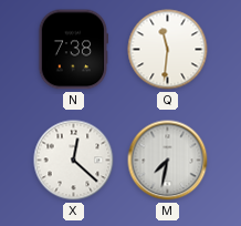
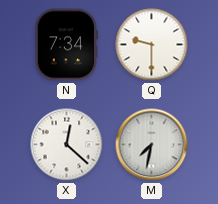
N: 7:38 -> 7:34 (65, 45)
Q: 11:31 -> 9:30 (152, 45)
